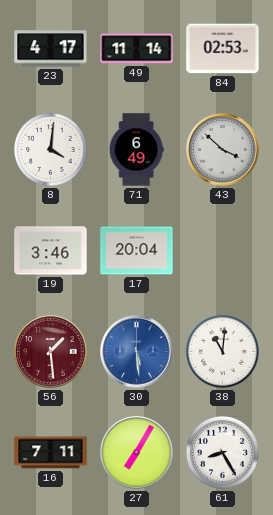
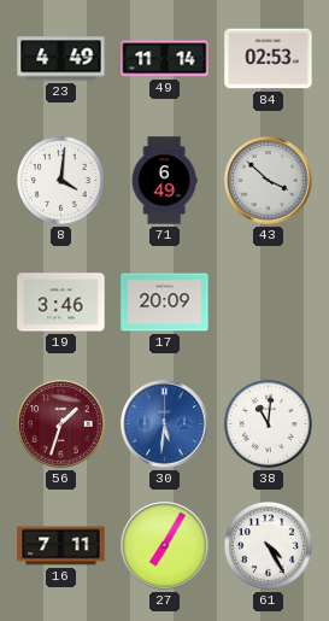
23: 4:17 -> 4:49 (61, 59)
17: 20:04 -> 20:09 (165, 303)
56: 1:29 -> 1:33 (61, 424)
30: 5:29 -> 5:31 (165, 424)
61: 8:25 -> 4:25 (268, 545)
